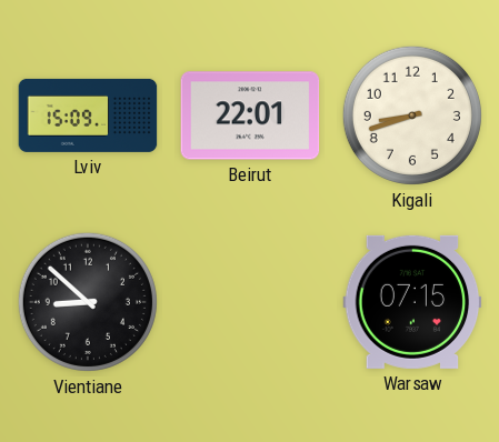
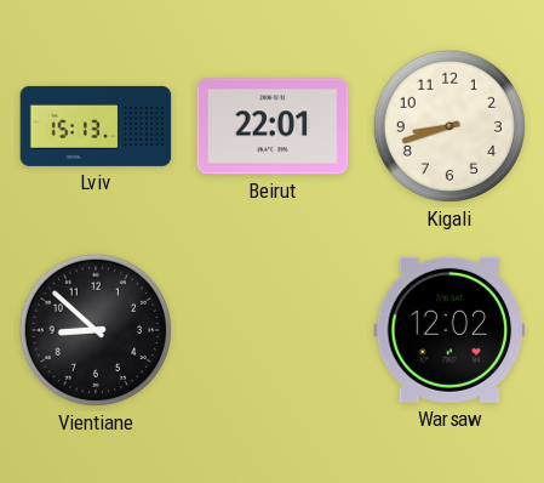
Lviv: 15:09 -> 15:13 (96, 126)
Warsaw: 07:15 -> 12:02 (449, 330)
